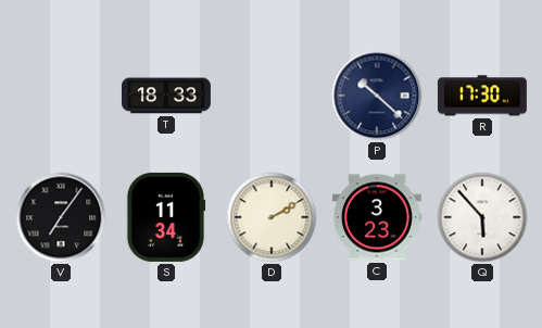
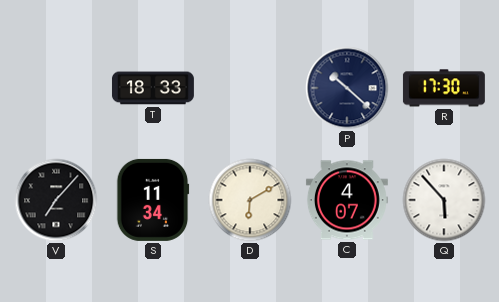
V: 7:06 -> 7:07 (56, 200)
D: 2:10 -> 6:10 (250, 200)
C: 3:23 -> 4:07 (347, 200)
